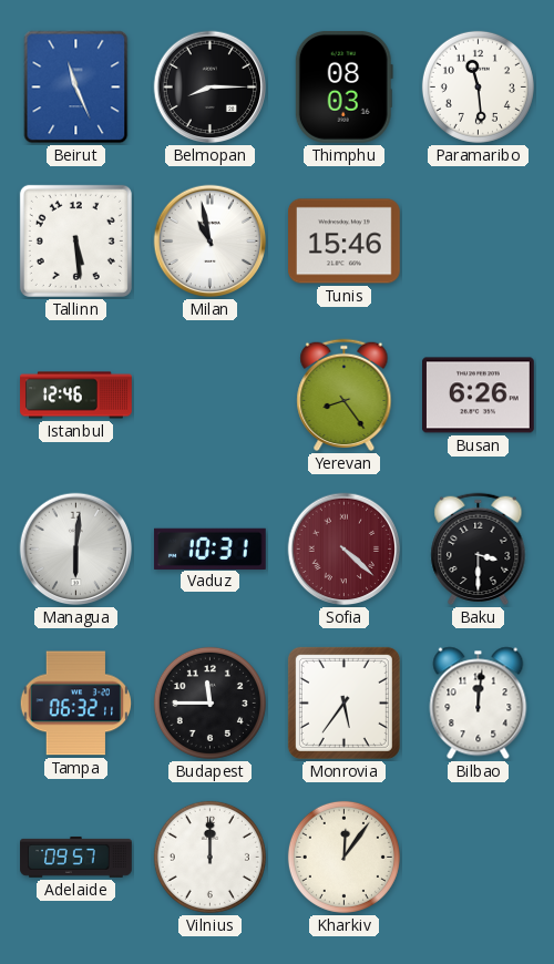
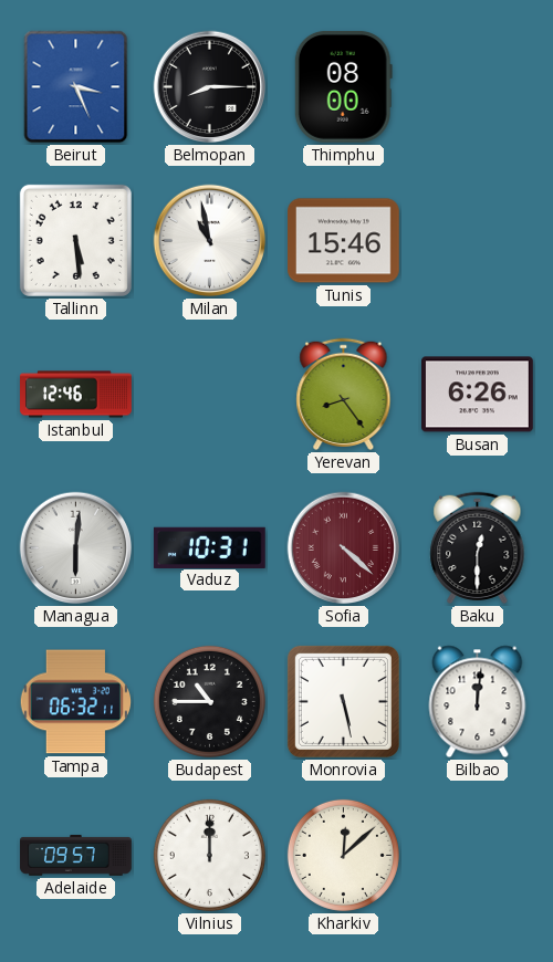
Beirut: 11:26 -> 3:26 (76, 87)
Thimphu: 08:03 -> 08:00 (343, 86)
Paramaribo: 11:29 -> none (478, 86)
Baku: 3:30 -> 12:30 (478, 548)
Budapest: 11:45 -> 10:45 (209, 701)
Monrovia: 5:36 -> 5:28 (343, 701)
Kharkiv: 12:06 -> 12:08 (343, 855)
